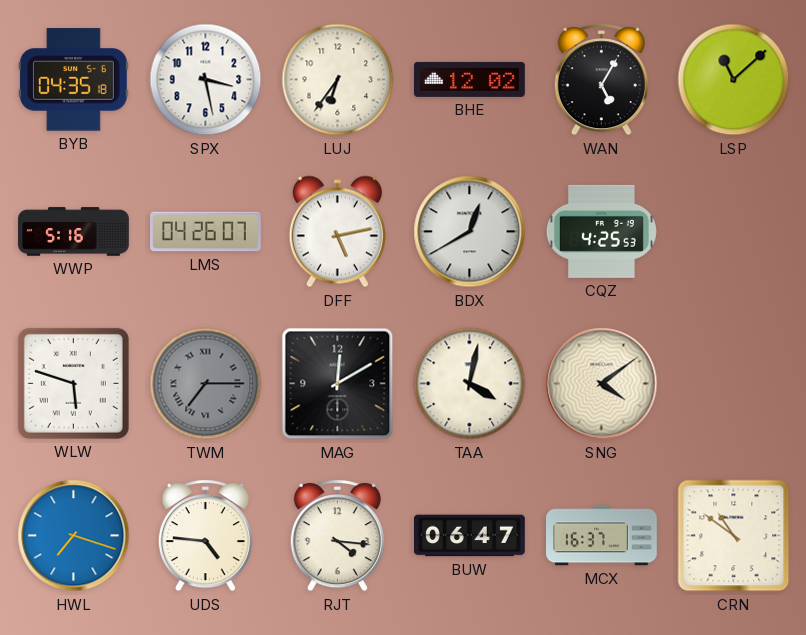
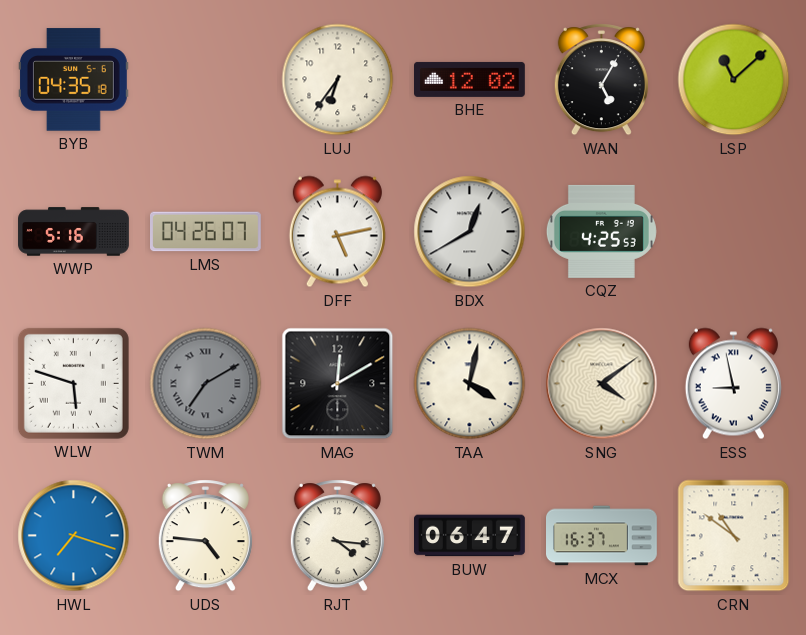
SPX: 3:28 -> none (206, 80)
TWM: 7:15 -> 7:10 (206, 384)
ESS: none -> 8:58 (733, 384)
